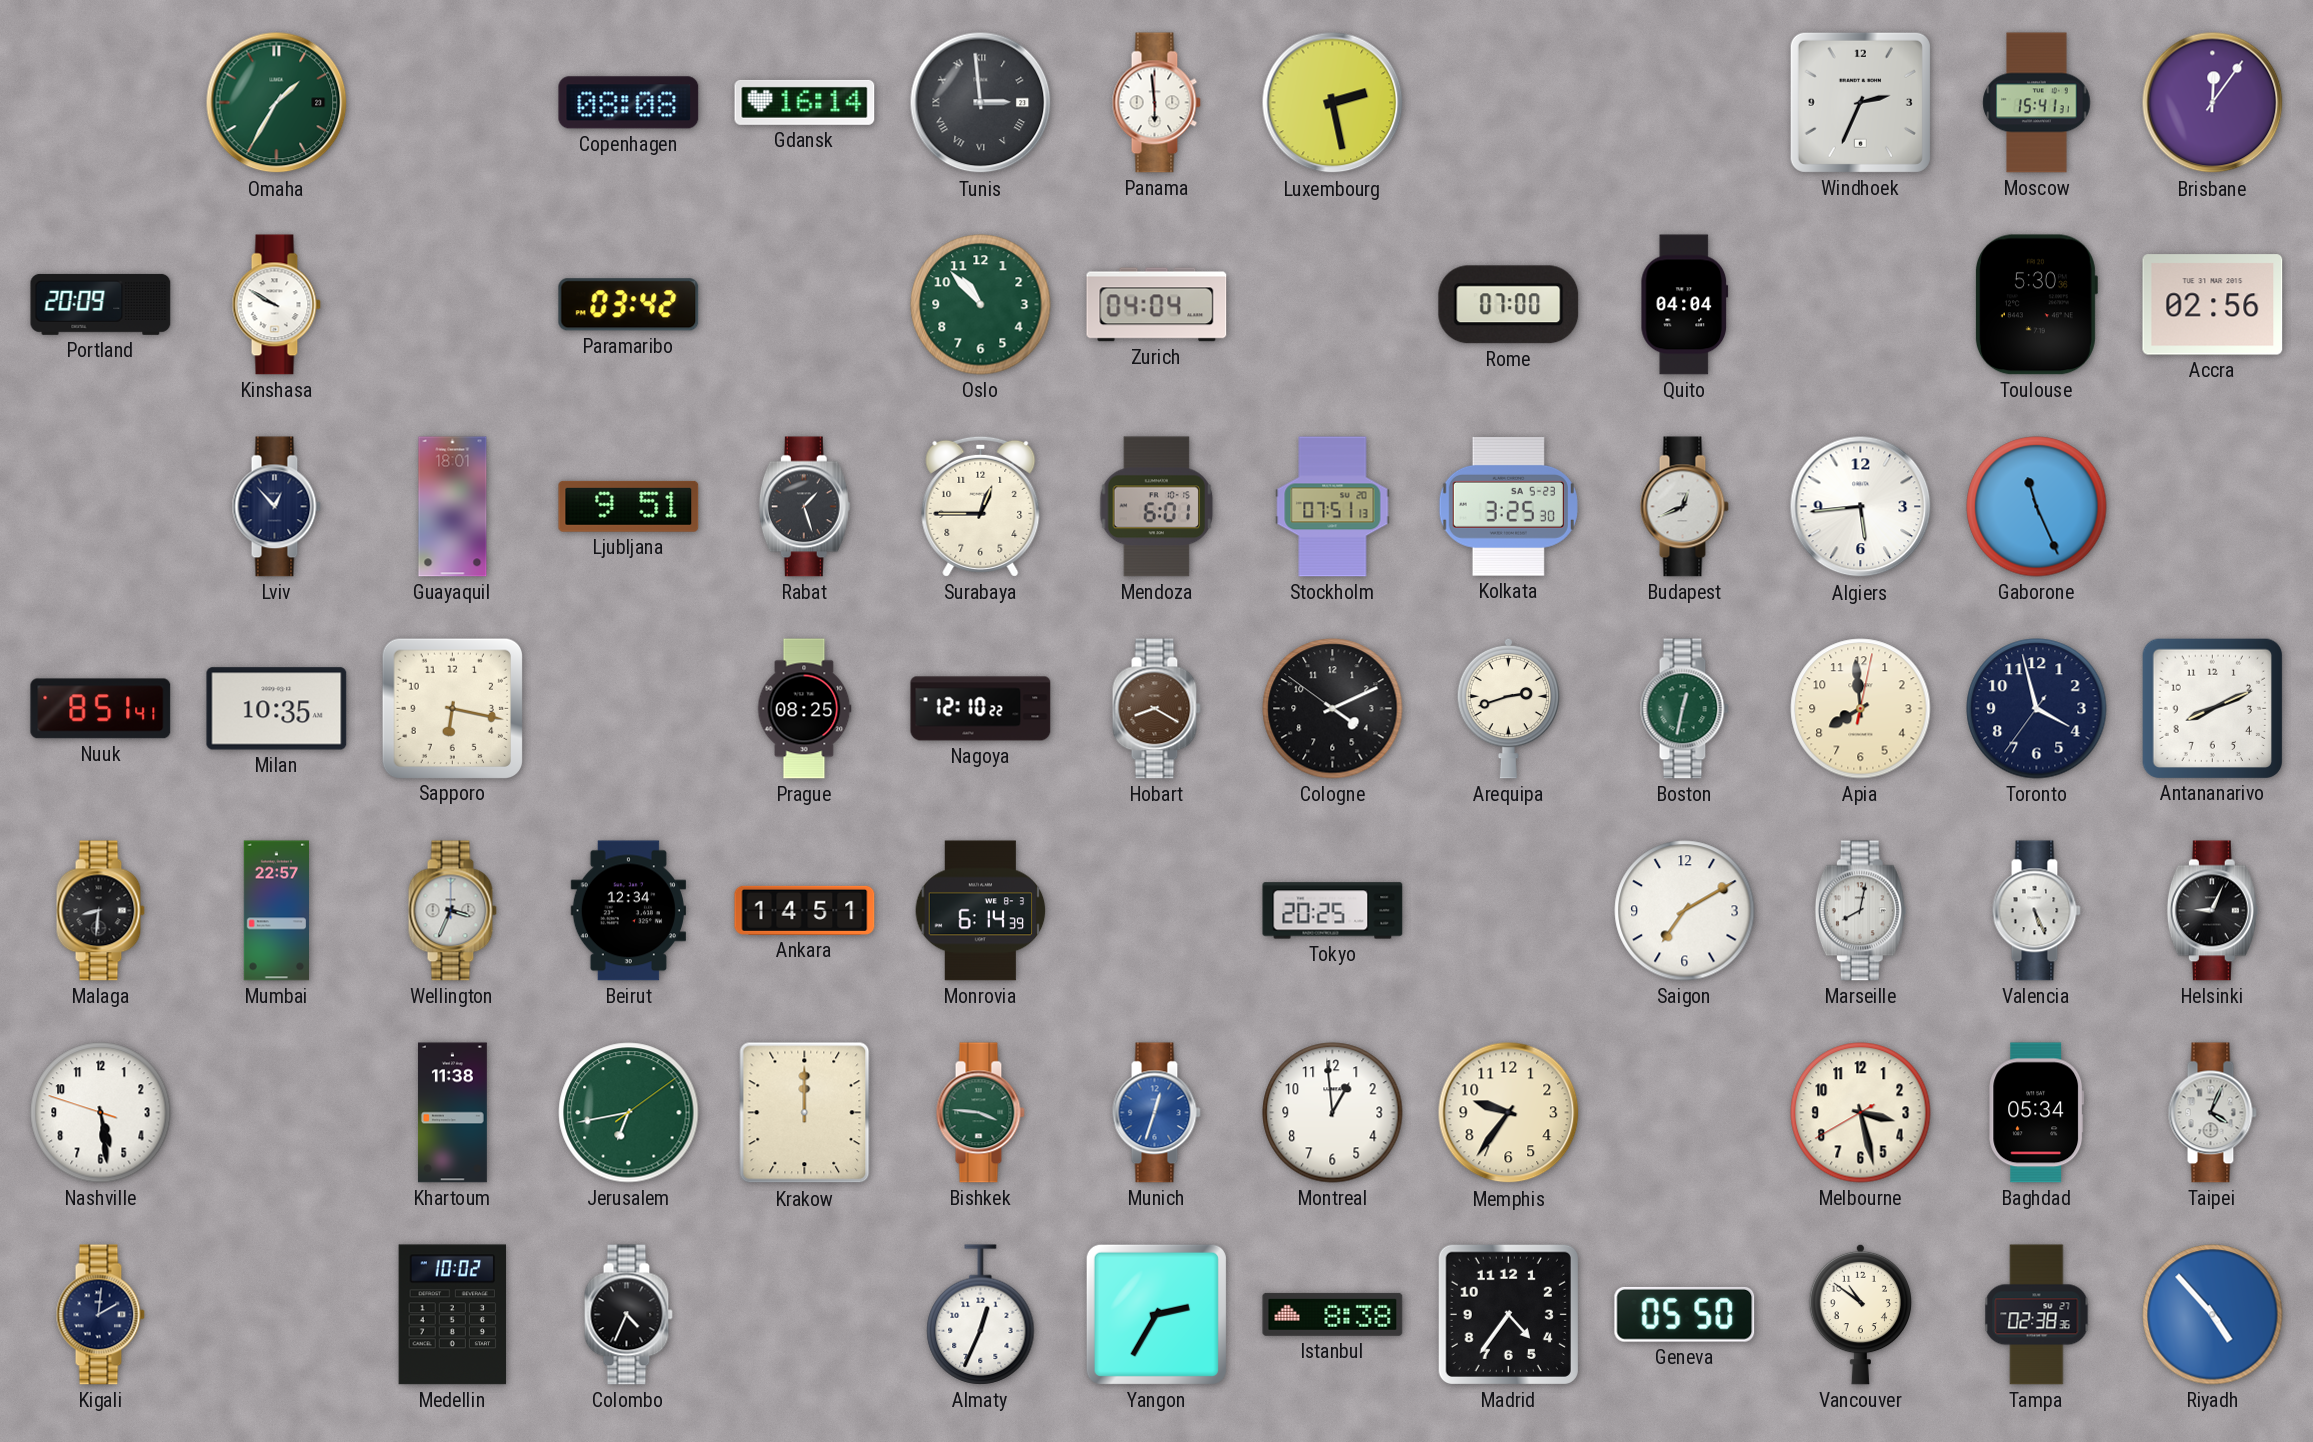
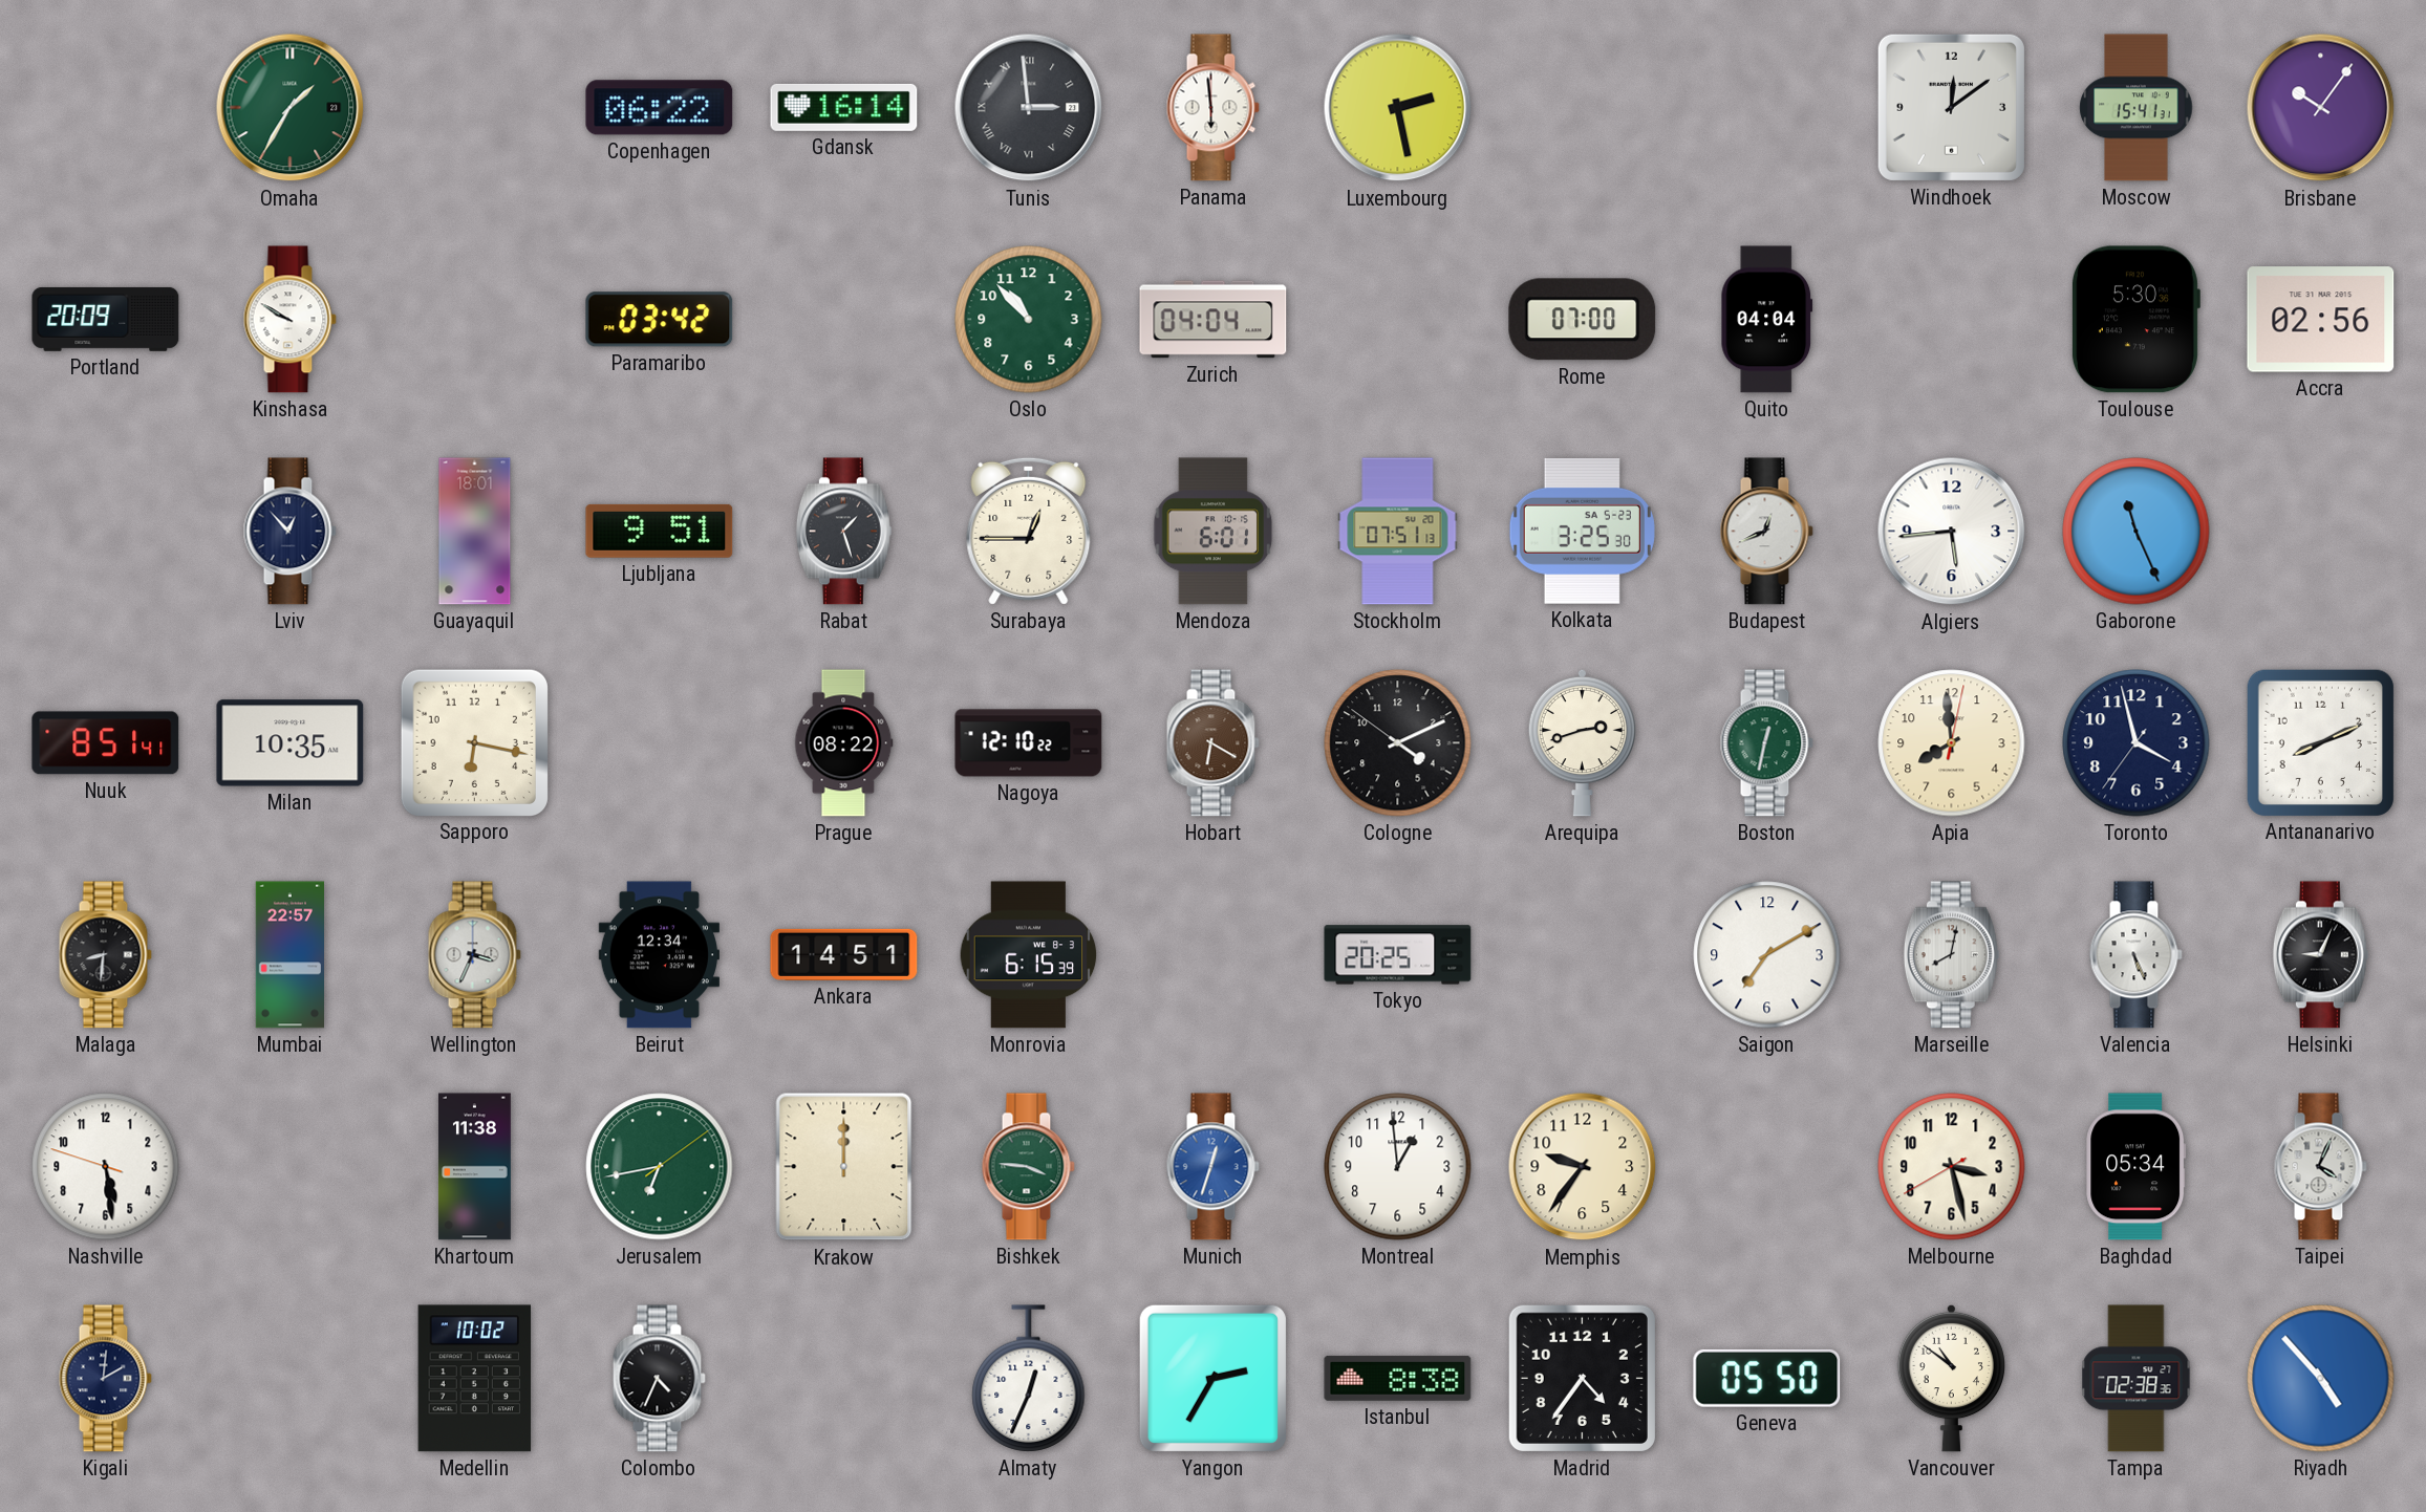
Copenhagen: 08:08 -> 06:22 (660, 108)
Windhoek: 2:34 -> 12:09 (1951, 107)
Brisbane: 12:06 -> 10:06 (2321, 108)
Prague: 08:25 -> 08:22 (843, 743)
Hobart: 8:20 -> 6:20 (1212, 743)
Monrovia: 6:14 -> 6:15 (1029, 955)
